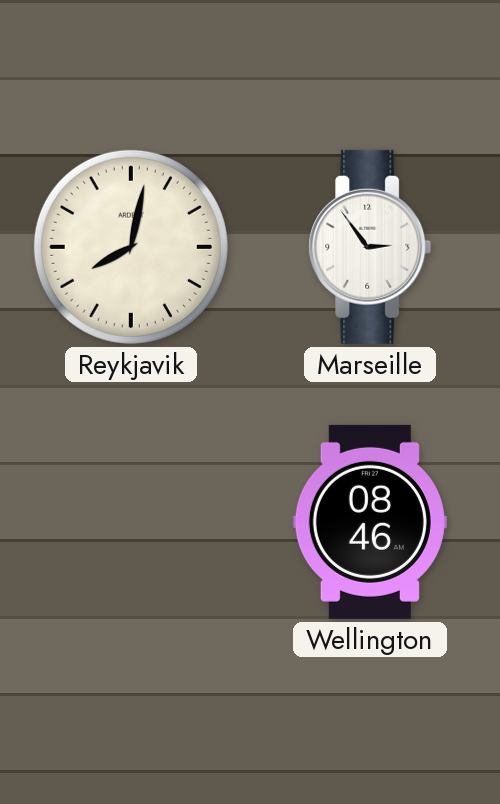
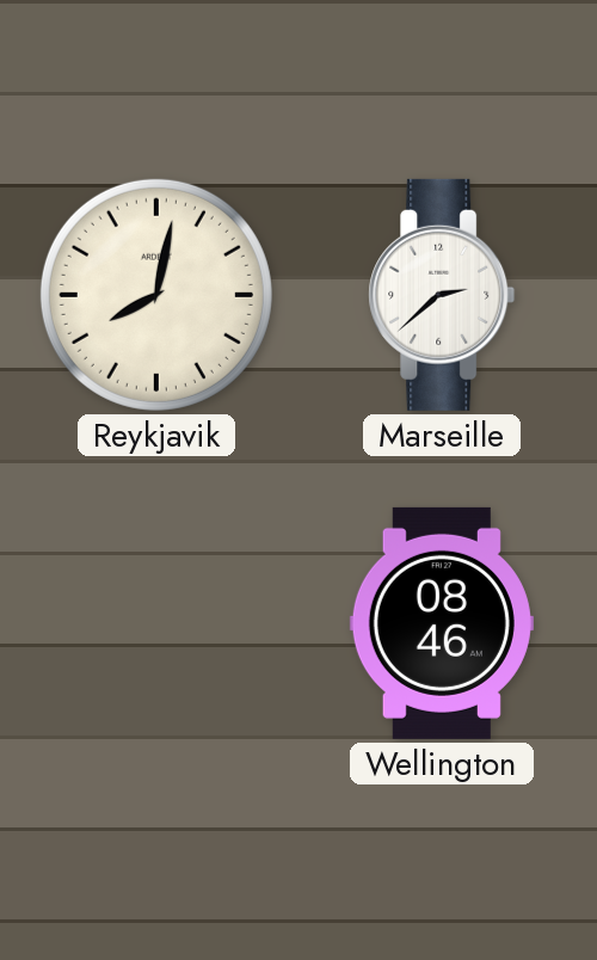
Marseille: 2:54 -> 2:38 (442, 295)
